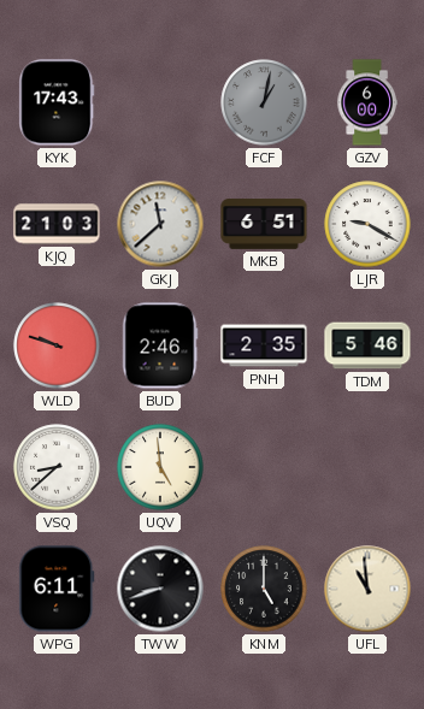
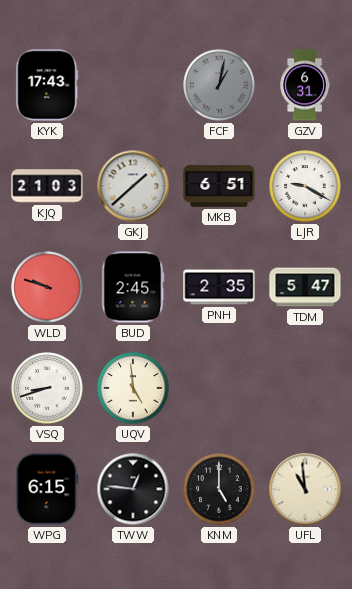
GZV: 6:00 -> 6:31 (305, 85)
GKJ: 11:38 -> 1:38 (133, 186)
BUD: 2:46 -> 2:45 (133, 287)
TDM: 5:46 -> 5:47 (305, 287)
VSQ: 8:38 -> 8:42 (47, 388)
WPG: 6:11 -> 6:15 (47, 489)
TWW: 8:42 -> 12:46 (133, 489)
